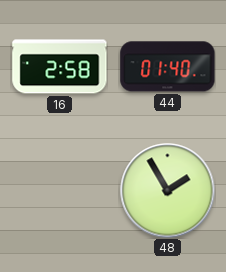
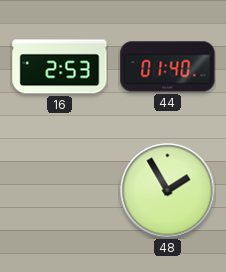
16: 2:58 -> 2:53 (60, 67)
